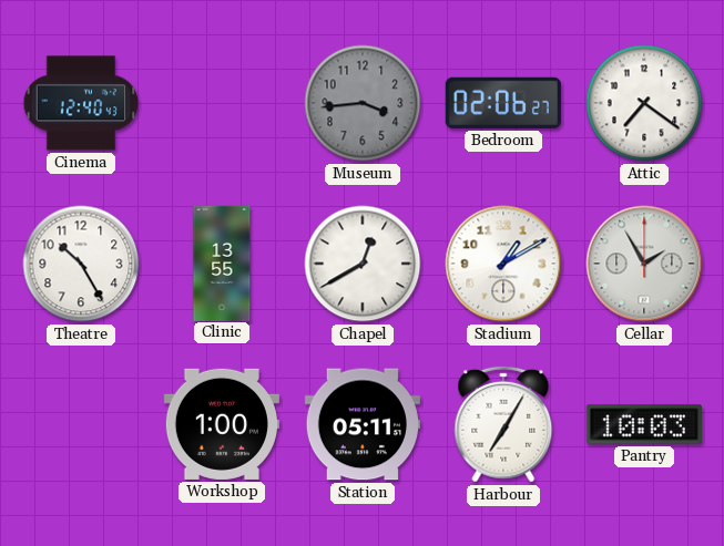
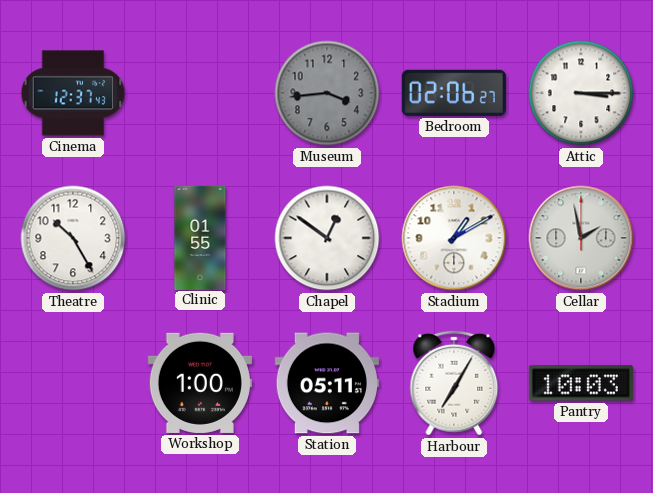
Cinema: 12:40 -> 12:37 (73, 93)
Attic: 7:21 -> 3:15 (581, 93)
Clinic: 13:55 -> 01:55 (200, 237)
Chapel: 12:40 -> 12:51 (327, 238)
Cellar: 1:55 -> 1:58 (581, 238)
